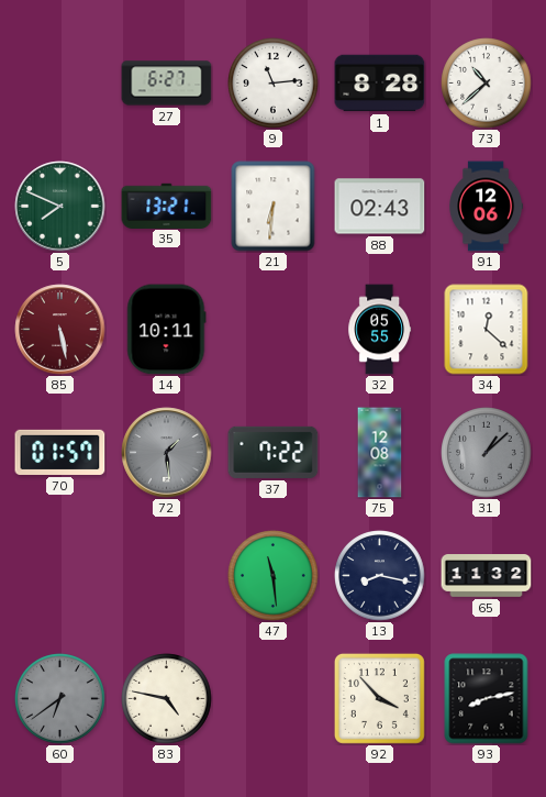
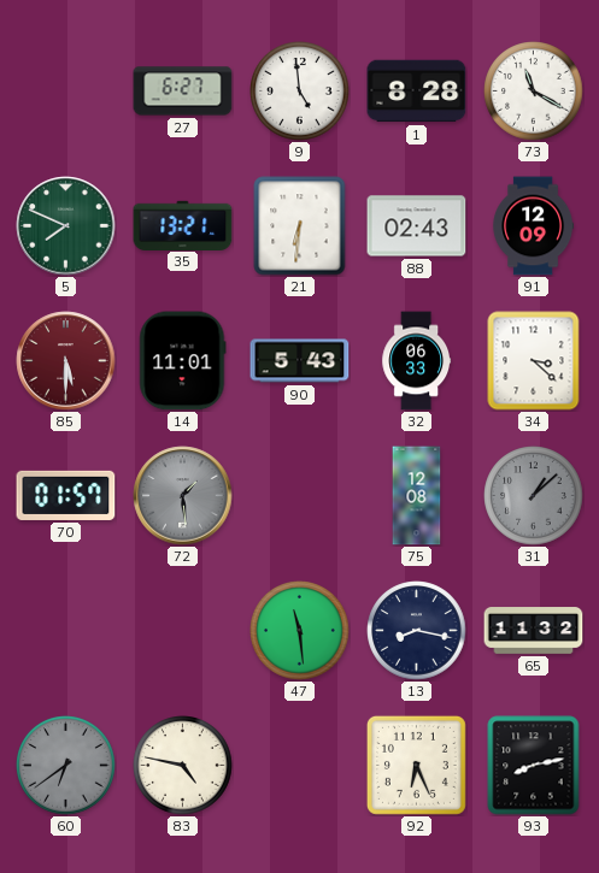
9: 11:14 -> 4:59 (300, 92)
73: 10:38 -> 11:20 (534, 92)
91: 12:06 -> 12:09 (534, 226)
85: 5:28 -> 5:30 (66, 361)
14: 10:11 -> 11:01 (183, 361)
90: none -> 5:43 (300, 361)
32: 05:55 -> 06:33 (417, 361)
34: 12:22 -> 3:22 (534, 361)
37: 7:22 -> none (274, 452)
92: 3:53 -> 6:26 (416, 765)
